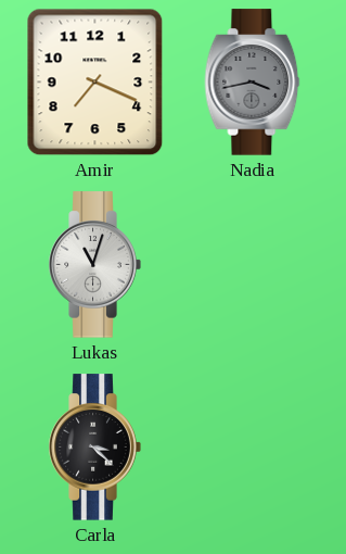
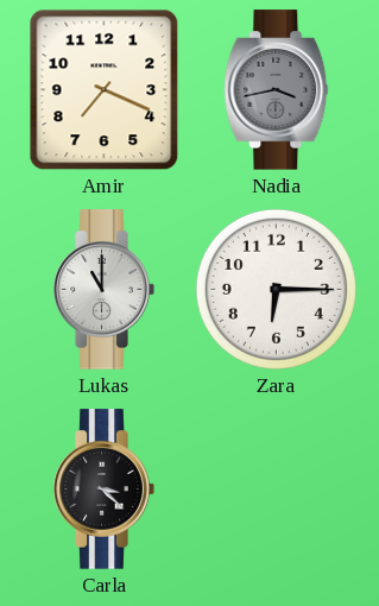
Lukas: 11:03 -> 11:00 (103, 290)
Zara: none -> 6:15 (276, 289)
